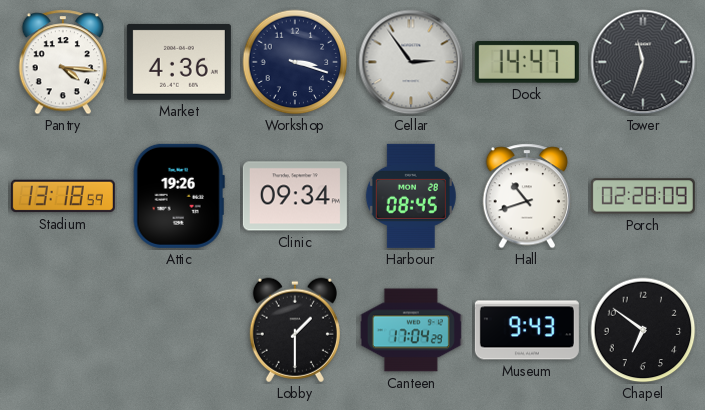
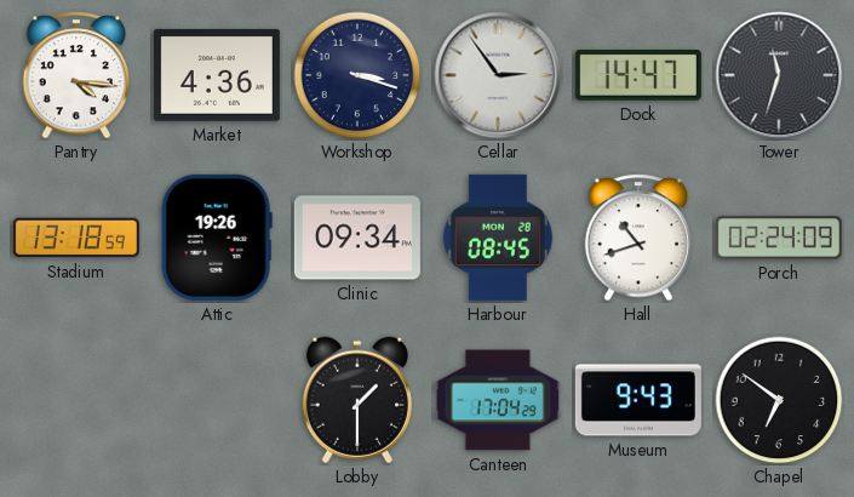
Porch: 02:28 -> 02:24 (779, 238)
